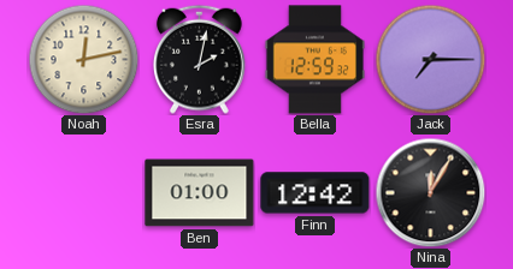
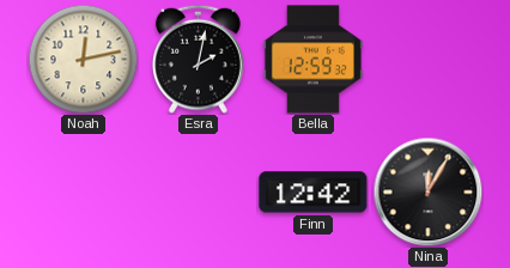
Jack: 7:15 -> none (430, 59)
Ben: 01:00 -> none (200, 193)
